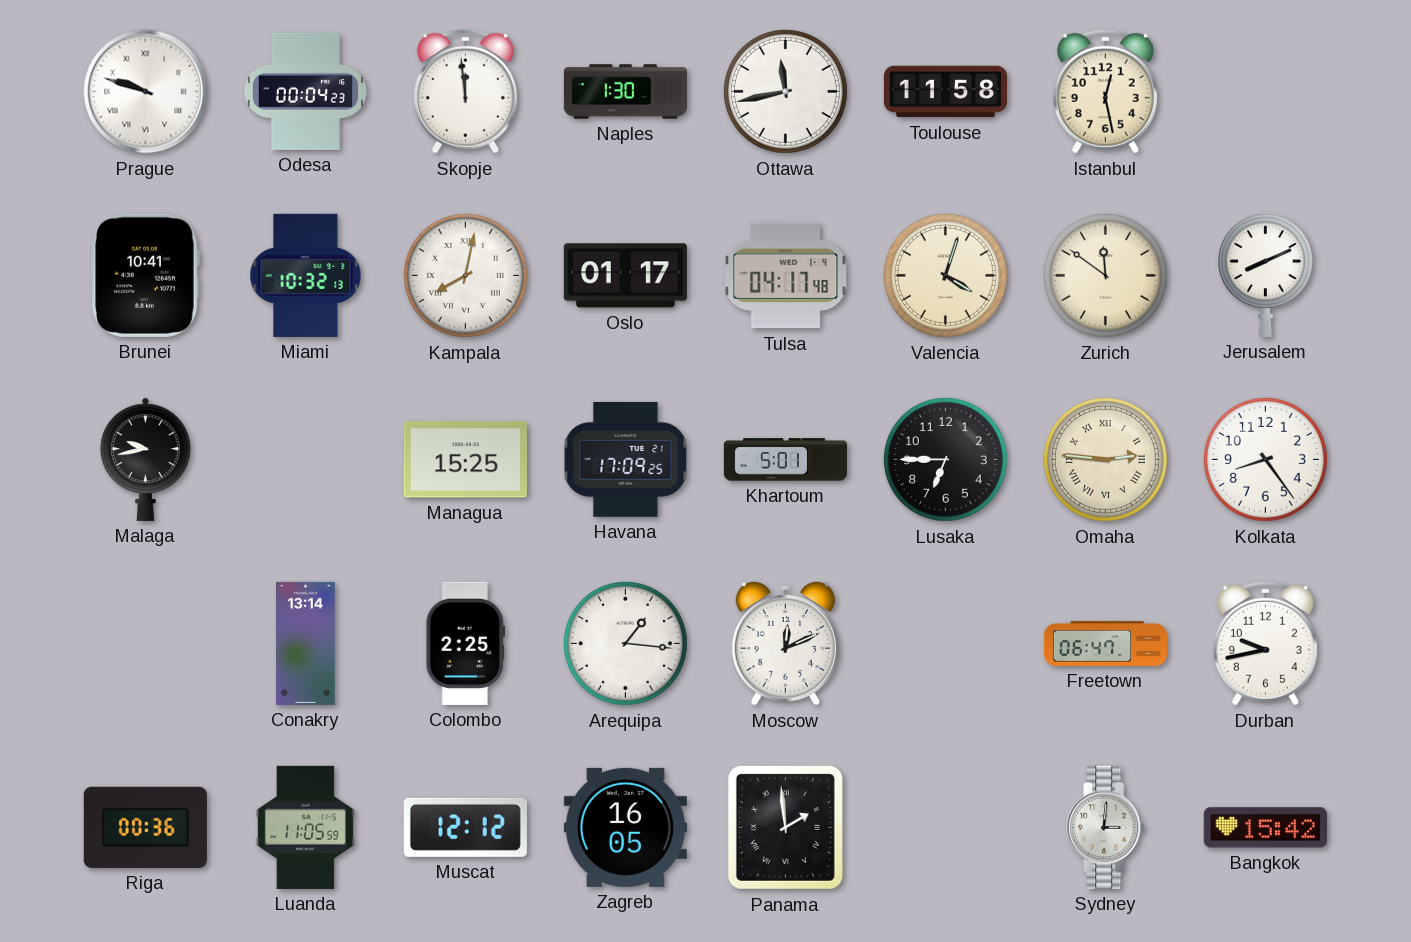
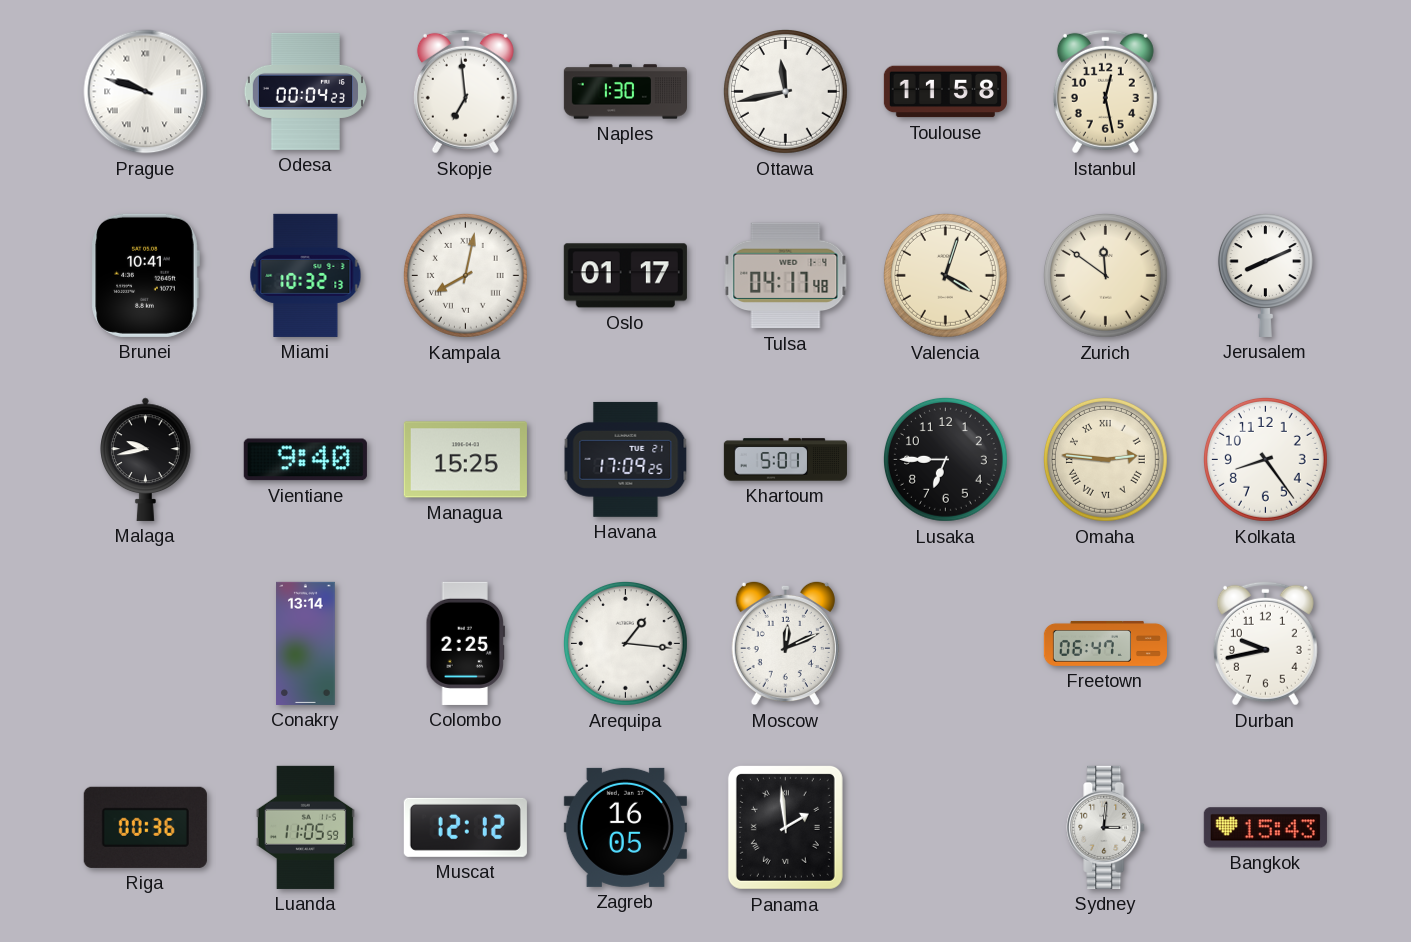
Skopje: 11:59 -> 6:59 (465, 91)
Vientiane: none -> 9:40 (305, 460)
Bangkok: 15:42 -> 15:43 (1265, 828)
